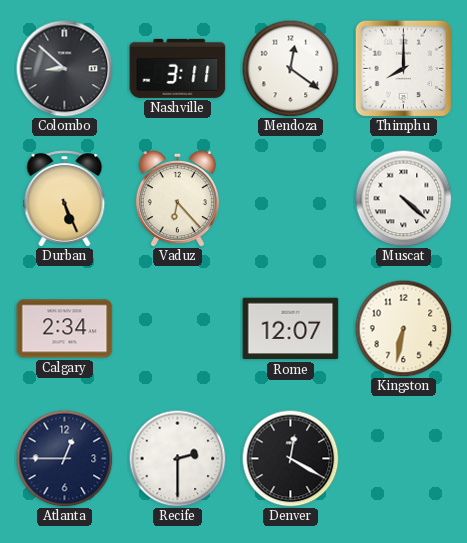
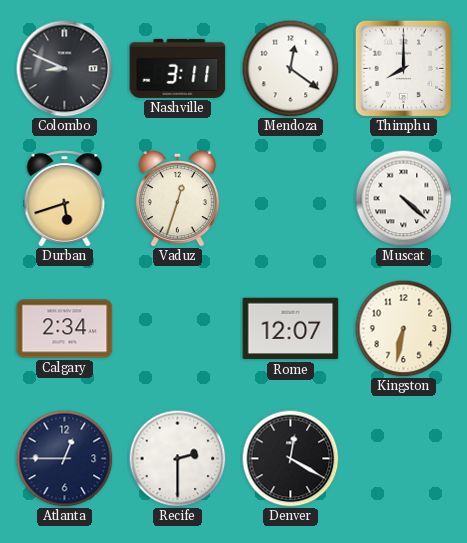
Colombo: 8:52 -> 8:49 (65, 69)
Durban: 5:26 -> 5:42 (65, 199)
Vaduz: 6:23 -> 12:33 (177, 199)
